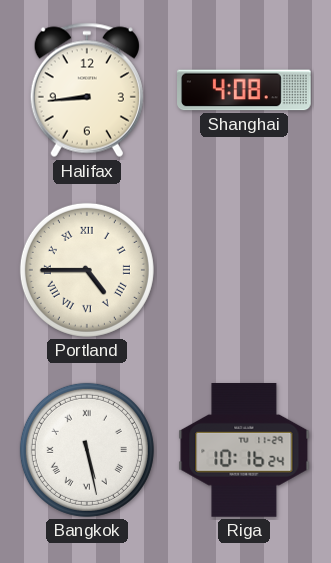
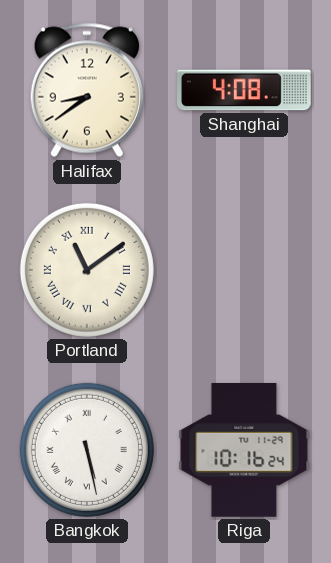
Halifax: 8:44 -> 8:39 (87, 90)
Portland: 4:45 -> 11:09 (87, 270)
